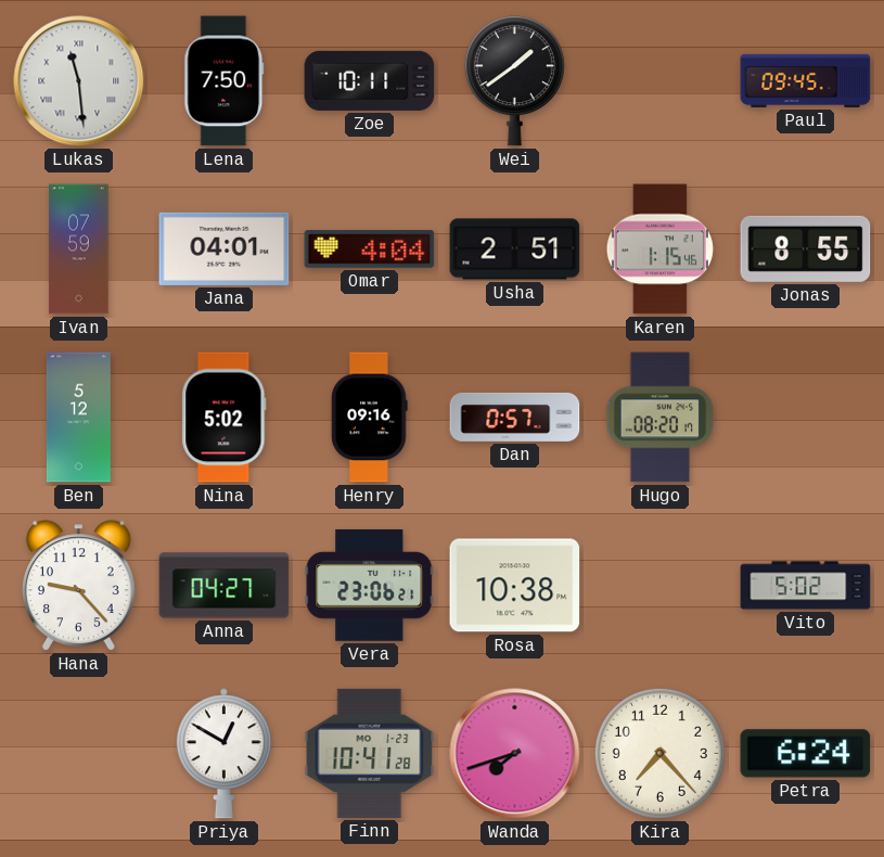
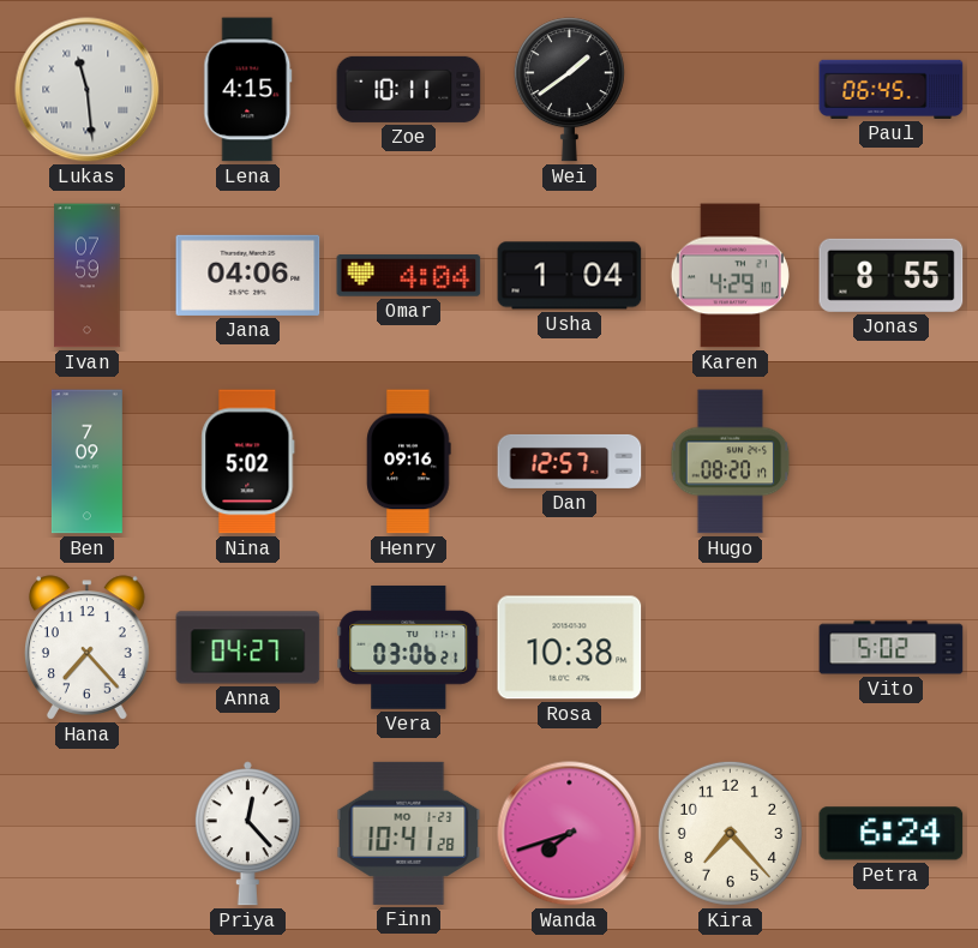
Lena: 7:50 -> 4:15 (248, 90)
Paul: 09:45 -> 06:45 (892, 89)
Jana: 04:01 -> 04:06 (248, 275)
Usha: 2:51 -> 1:04 (570, 276)
Karen: 1:15 -> 4:29 (730, 276)
Ben: 5:12 -> 7:09 (86, 462)
Dan: 0:57 -> 12:57 (570, 461)
Hana: 9:23 -> 7:23 (88, 648)
Vera: 23:06 -> 03:06 (409, 647)
Priya: 12:50 -> 12:23 (247, 834)
